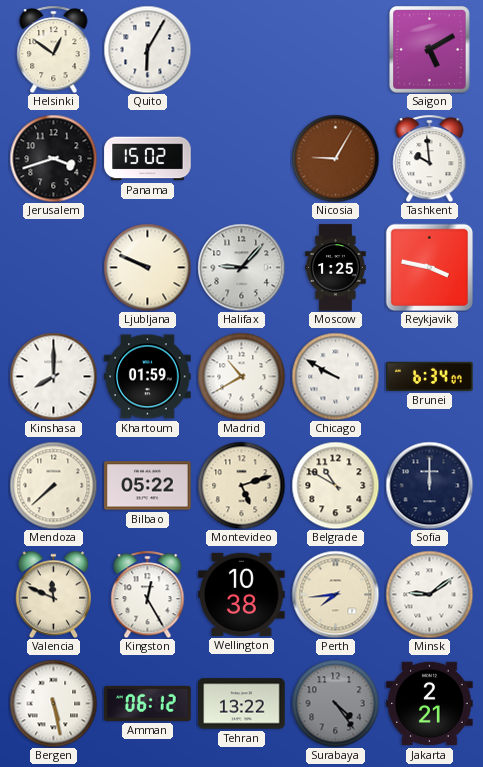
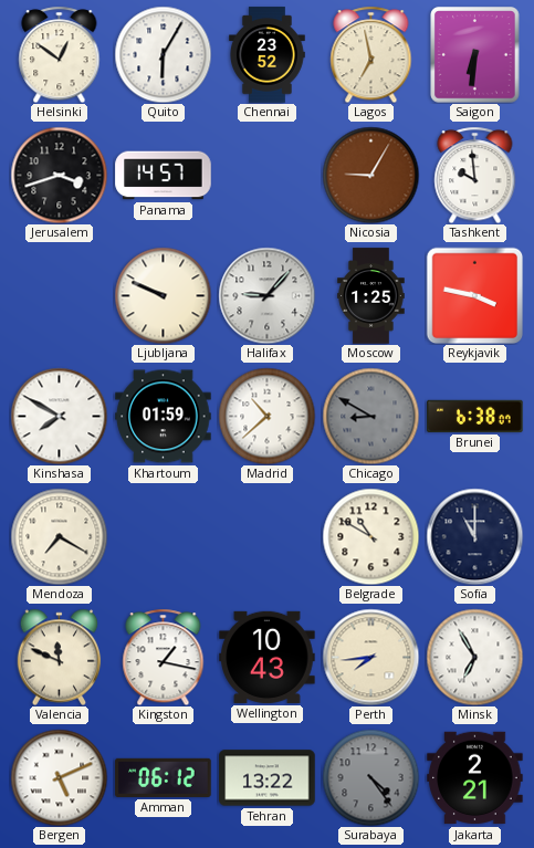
Chennai: none -> 23:52 (268, 55)
Lagos: none -> 6:58 (371, 54)
Saigon: 5:10 -> 6:31 (475, 55)
Panama: 15:02 -> 14:57 (164, 176)
Kinshasa: 8:00 -> 7:50 (59, 416)
Madrid: 10:40 -> 10:38 (266, 416)
Chicago: 9:50 -> 8:50 (370, 416)
Chicago dial: white -> grey (370, 416)
Brunei: 6:34 -> 6:38 (475, 416)
Mendoza: 7:38 -> 7:20 (59, 536)
Bilbao: 05:22 -> none (148, 486)
Montevideo: 5:12 -> none (241, 485)
Sofia: 12:00 -> 11:00 (474, 536)
Kingston: 12:25 -> 1:17 (164, 657)
Wellington: 10:38 -> 10:43 (268, 657)
Minsk: 9:09 -> 6:55 (474, 657)
Bergen: 5:28 -> 5:11 (59, 777)
